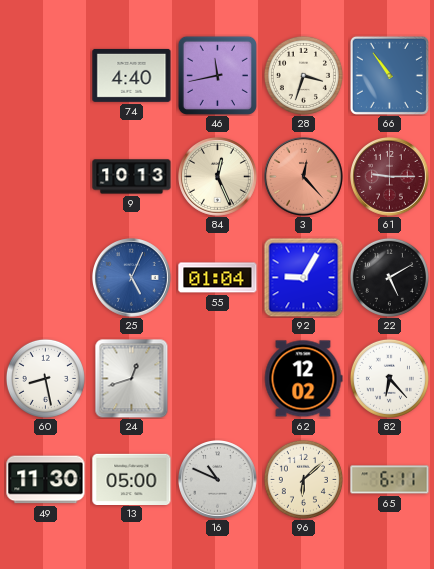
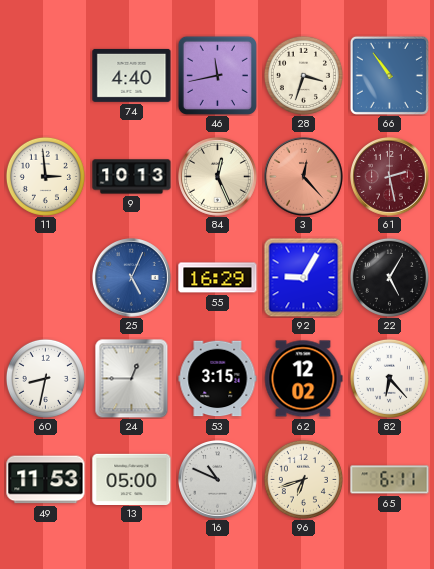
11: none -> 2:59 (45, 176)
61: 9:15 -> 2:28 (390, 177)
55: 01:04 -> 16:29 (218, 278)
22: 5:10 -> 5:05 (389, 277)
60: 8:28 -> 8:32 (45, 378)
24: 12:42 -> 12:45 (132, 378)
53: none -> 3:15 (218, 379)
49: 11:30 -> 11:53 (46, 480)
96: 6:08 -> 6:42 (303, 479)
